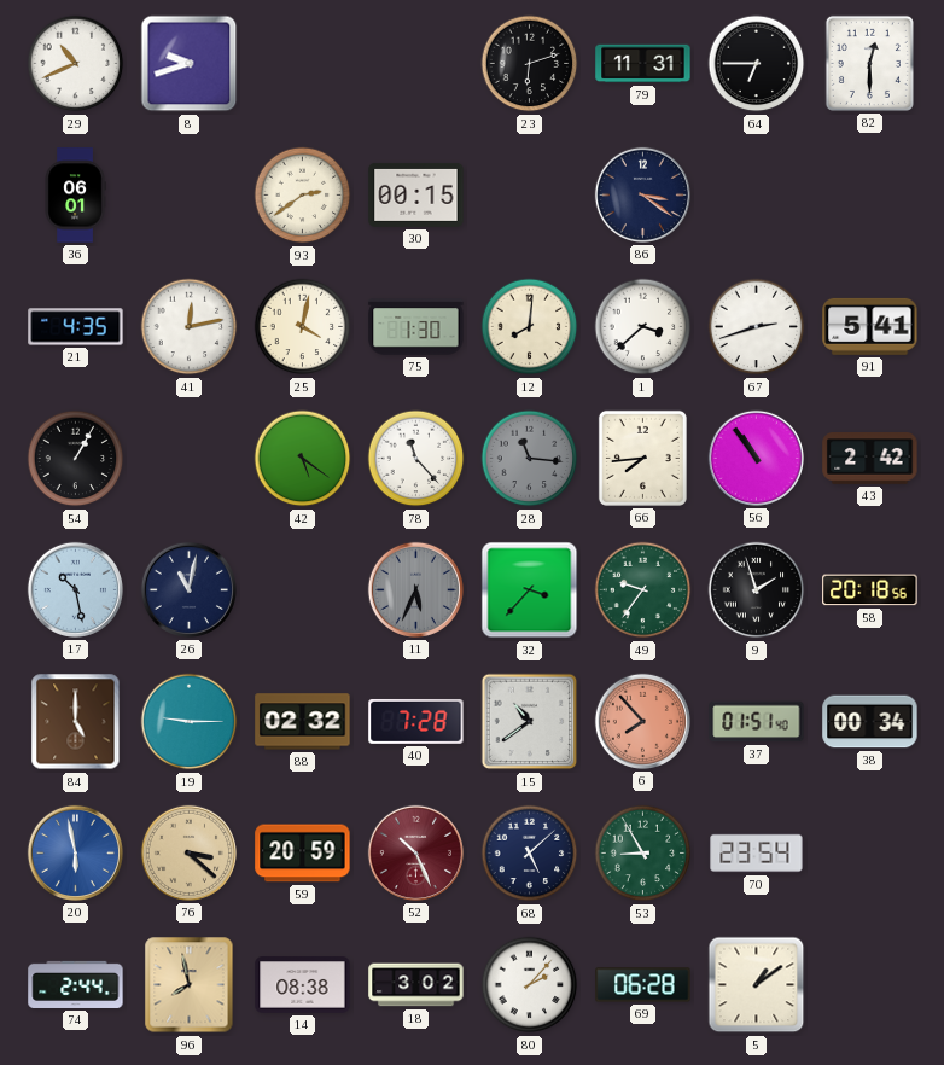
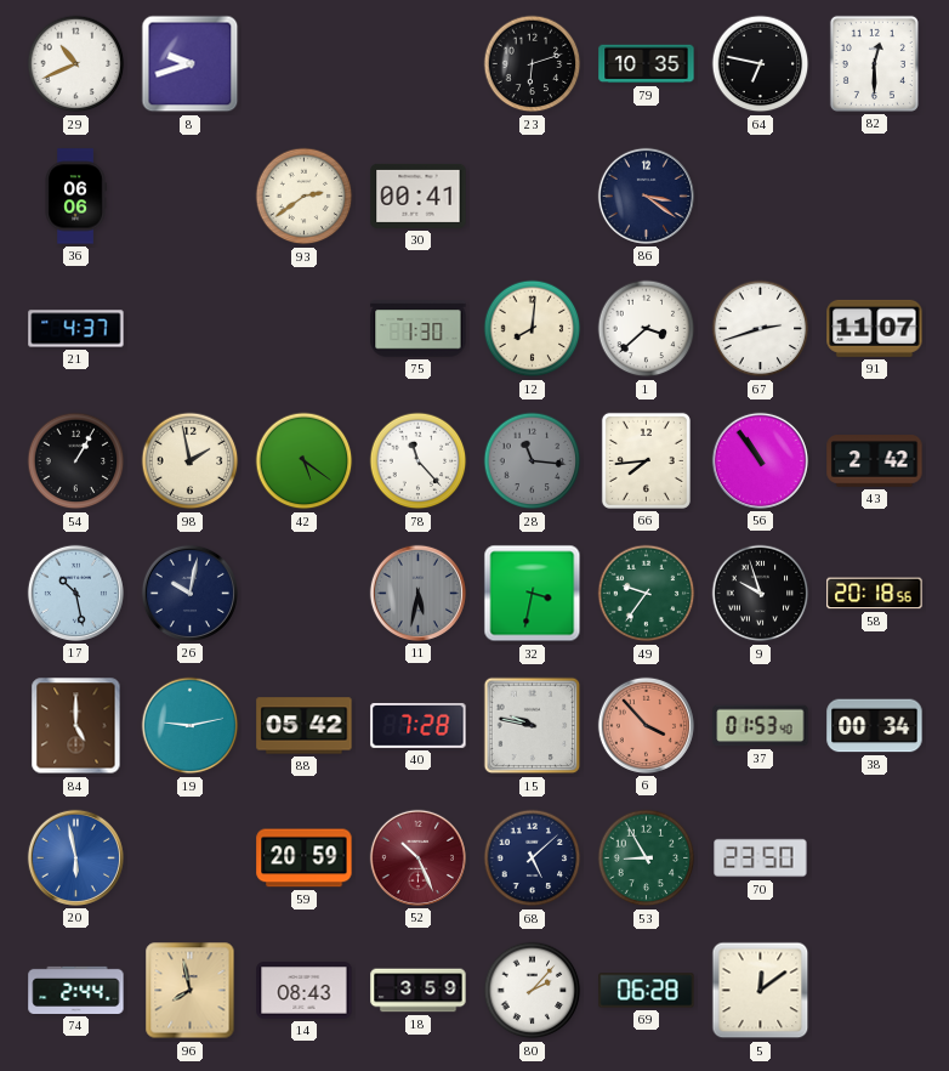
79: 11:31 -> 10:35 (647, 64)
64: 6:45 -> 6:47 (761, 64)
36: 06:01 -> 06:06 (75, 197)
30: 00:15 -> 00:41 (419, 195)
21: 4:35 -> 4:37 (76, 329)
41: 12:13 -> none (190, 327)
25: 4:02 -> none (303, 327)
91: 5:41 -> 11:07 (875, 328)
98: none -> 1:58 (191, 461)
26: 11:02 -> 10:02 (189, 593)
11: 5:34 -> 5:32 (417, 593)
32: 3:37 -> 3:32 (533, 594)
9: 1:57 -> 9:57 (761, 594)
19: 9:15 -> 9:13 (191, 726)
88: 02:32 -> 05:42 (305, 726)
15: 10:39 -> 9:47 (533, 726)
6: 7:53 -> 3:53 (646, 725)
37: 01:51 -> 01:53 (761, 726)
76: 3:22 -> none (188, 852)
70: 23:54 -> 23:50 (761, 857)
14: 08:38 -> 08:43 (305, 991)
18: 3:02 -> 3:59 (419, 991)
5: 1:09 -> 12:09 (761, 991)
